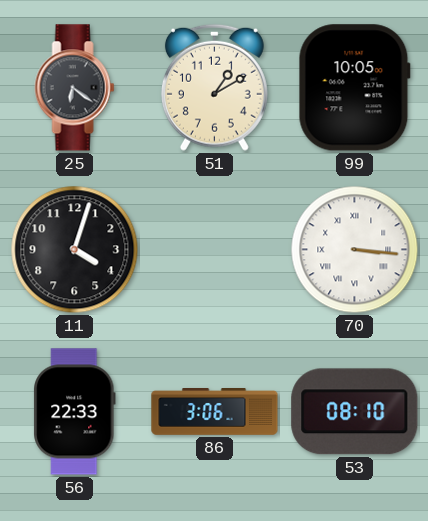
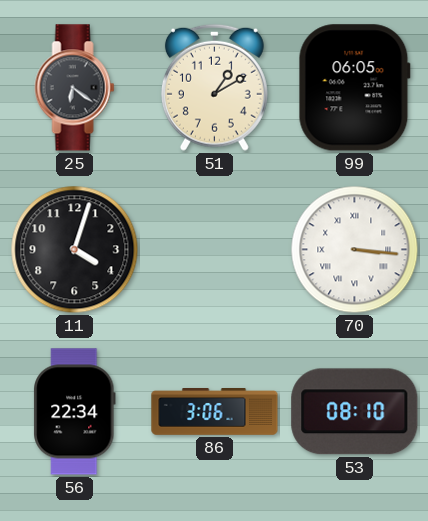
99: 10:05 -> 06:05 (354, 88)
56: 22:33 -> 22:34 (75, 412)
